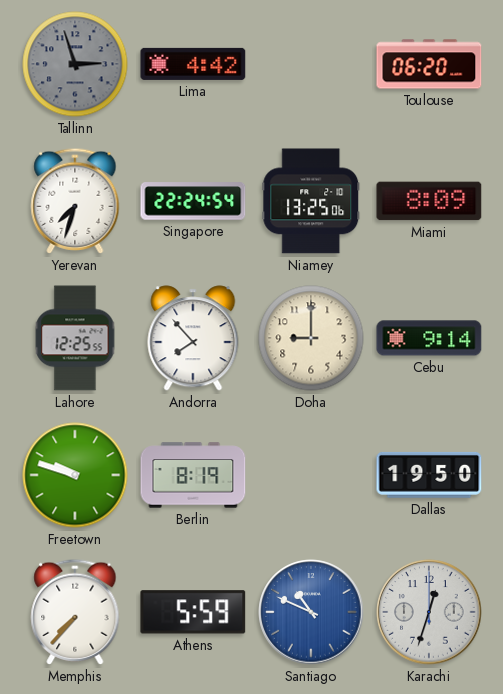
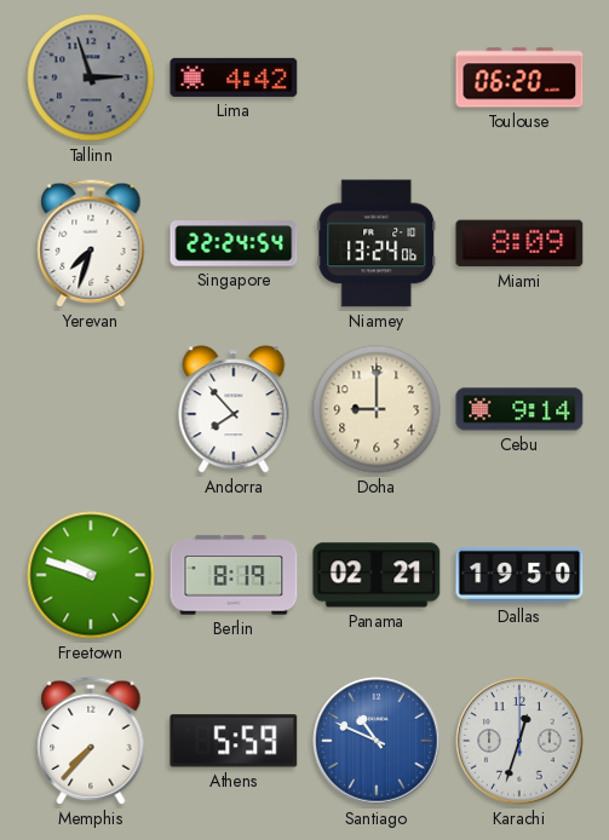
Niamey: 13:25 -> 13:24 (377, 243)
Lahore: 12:25 -> none (75, 338)
Panama: none -> 02:21 (377, 575)
